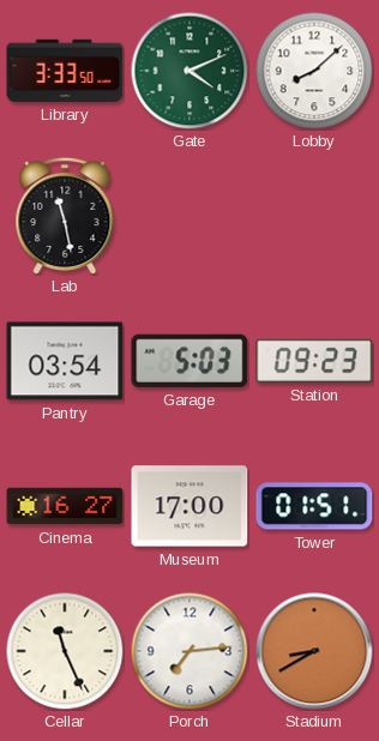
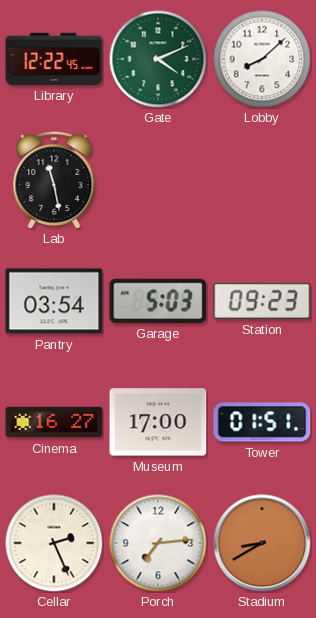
Library: 3:33 -> 12:22 (54, 59)
Cellar: 11:26 -> 2:26 (54, 543)
